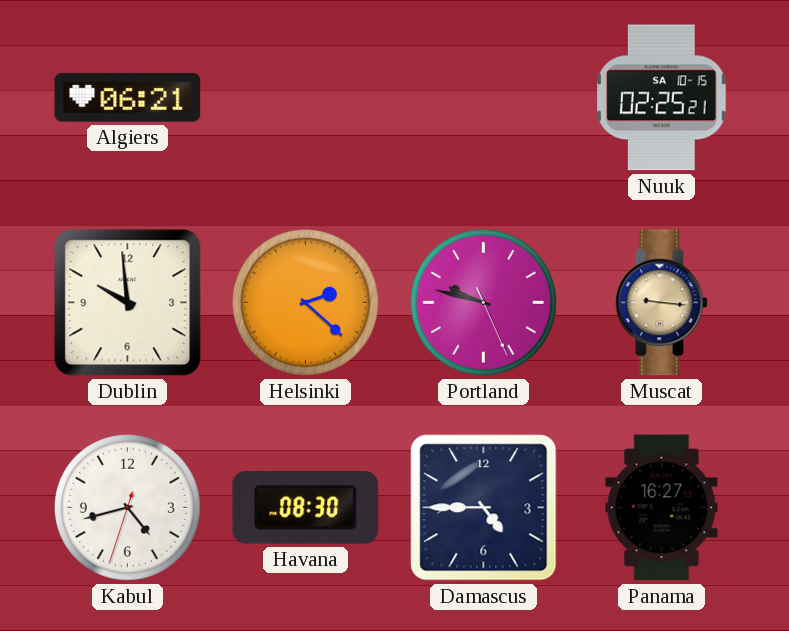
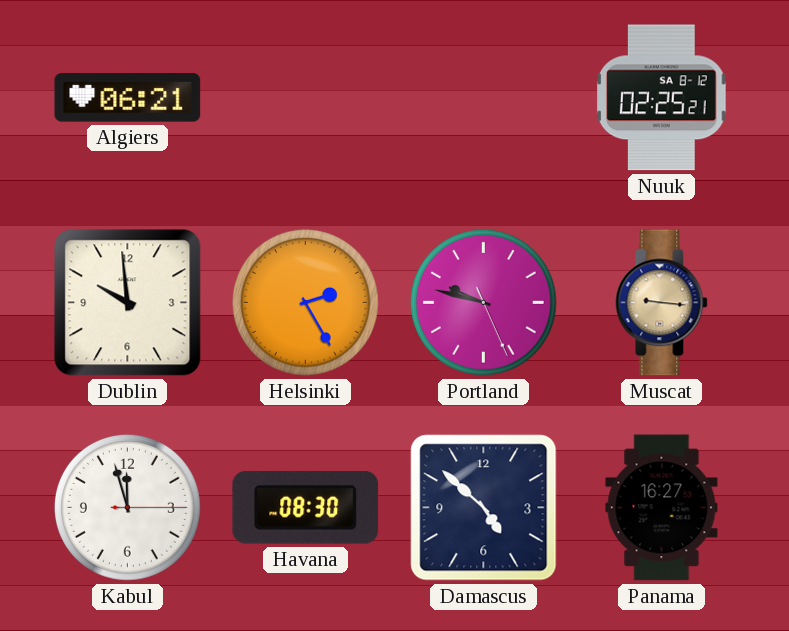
Nuuk date: SA 10-15 -> SA 8-12 (662, 98)
Helsinki: 2:22 -> 2:25 (305, 302)
Kabul: 4:42 -> 11:57 (127, 507)
Damascus: 4:45 -> 4:52 (484, 508)
